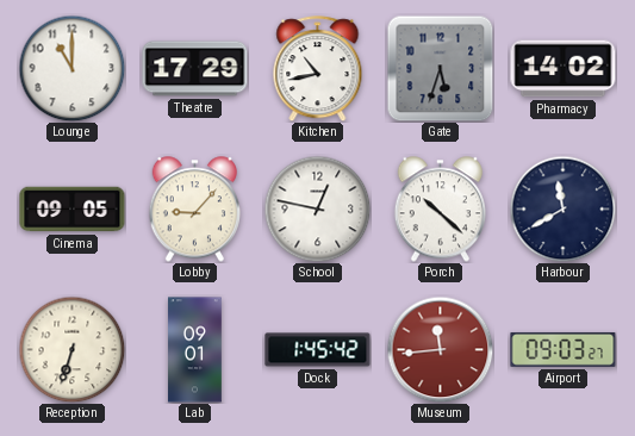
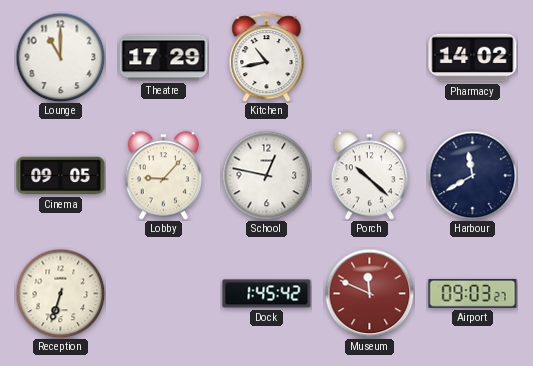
Gate: 5:33 -> none (440, 68)
Lab: 09:01 -> none (195, 350)
Museum: 11:44 -> 11:49 (369, 293)
